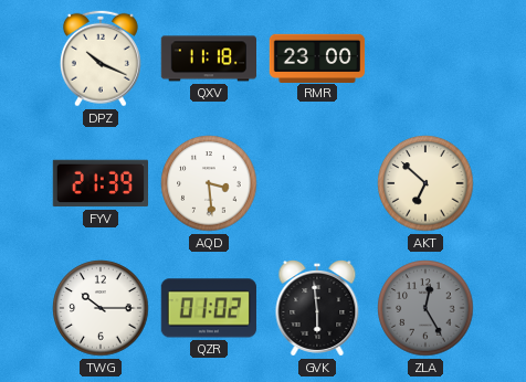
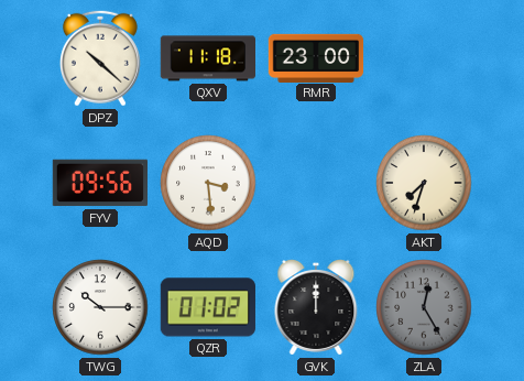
DPZ: 10:19 -> 10:22 (100, 58)
FYV: 21:39 -> 09:56 (99, 183)
AKT: 6:52 -> 7:33 (424, 183)
GVK: 5:59 -> 12:00 (316, 308)
